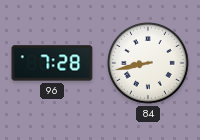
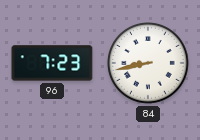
96: 7:28 -> 7:23 (52, 63)
